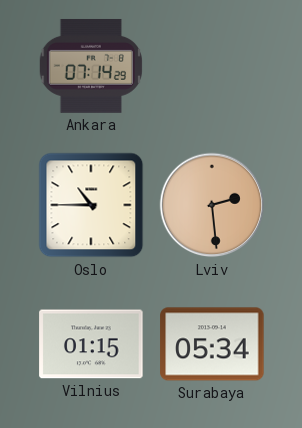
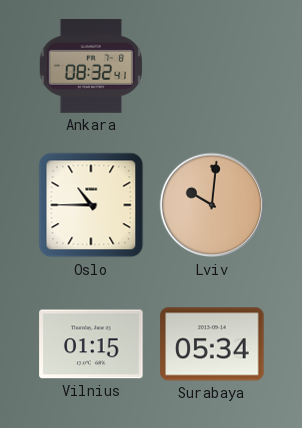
Ankara: 07:14 -> 08:32 (91, 66)
Lviv: 2:29 -> 10:01 (212, 205)
